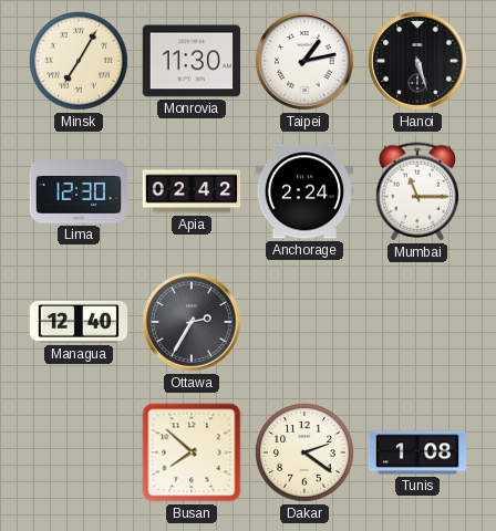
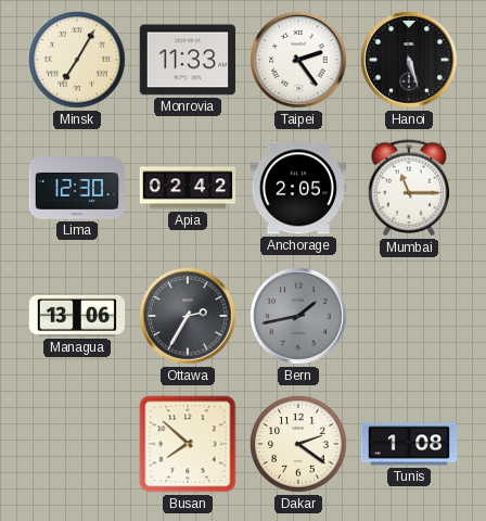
Monrovia: 11:30 -> 11:33 (188, 60)
Taipei: 1:13 -> 2:24 (298, 60)
Anchorage: 2:24 -> 2:05 (297, 188)
Managua: 12:40 -> 13:06 (77, 316)
Bern: none -> 1:43 (298, 316)
